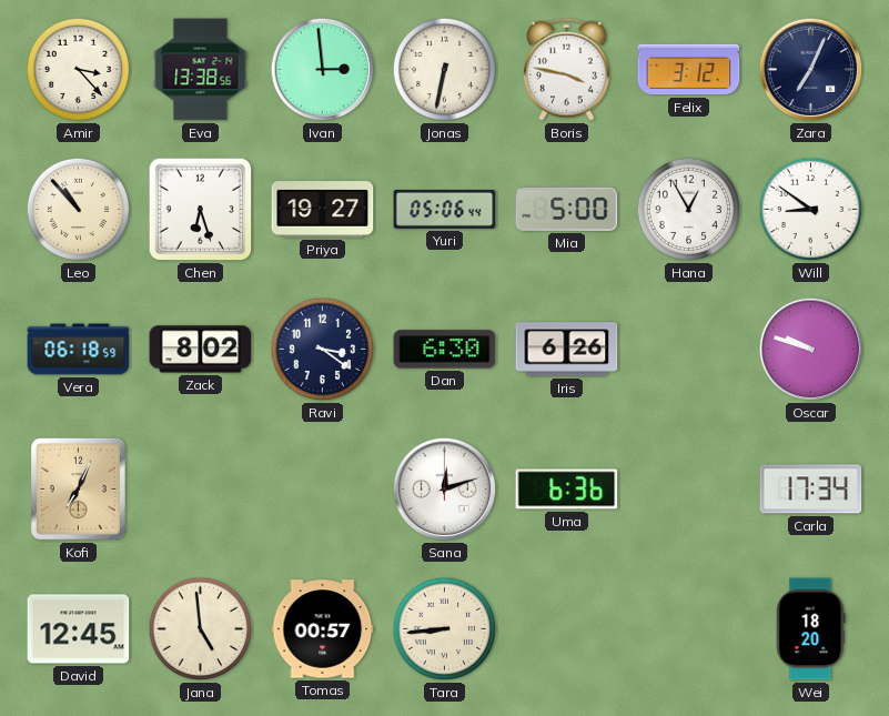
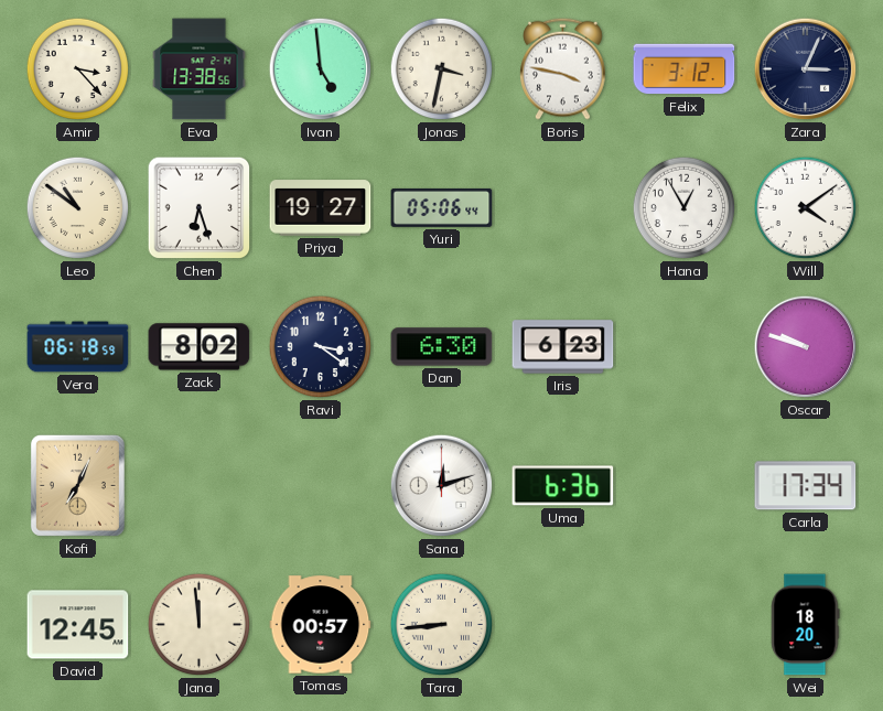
Ivan: 2:59 -> 4:59 (321, 69)
Jonas: 6:32 -> 3:32 (442, 69)
Zara: 7:04 -> 3:04 (806, 69)
Leo: 10:53 -> 10:51 (78, 208)
Mia: 5:00 -> none (567, 209)
Will: 8:51 -> 4:09 (806, 208)
Iris: 6:26 -> 6:23 (563, 347)
Jana: 4:59 -> 11:59 (200, 625)
